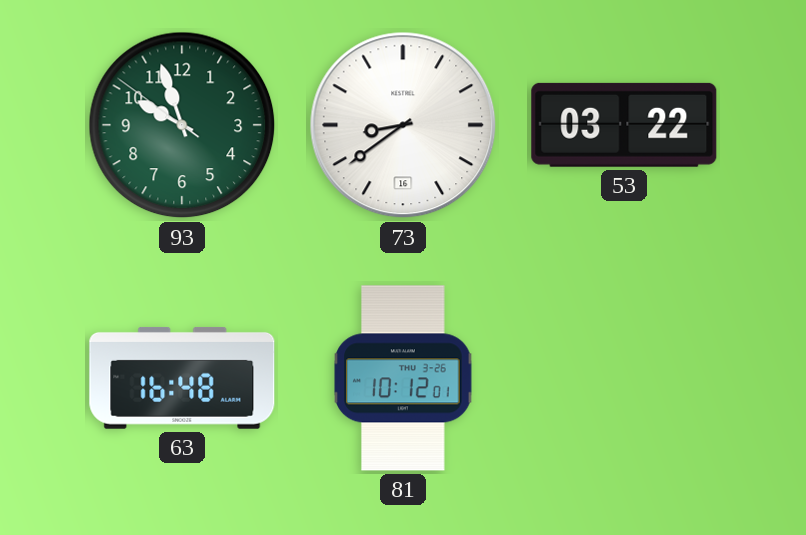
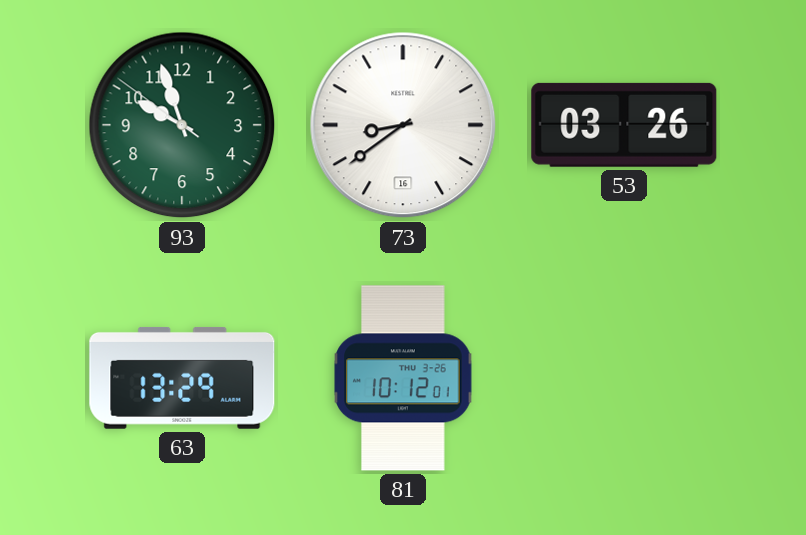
53: 03:22 -> 03:26 (624, 125)
63: 16:48 -> 13:29 (182, 378)
